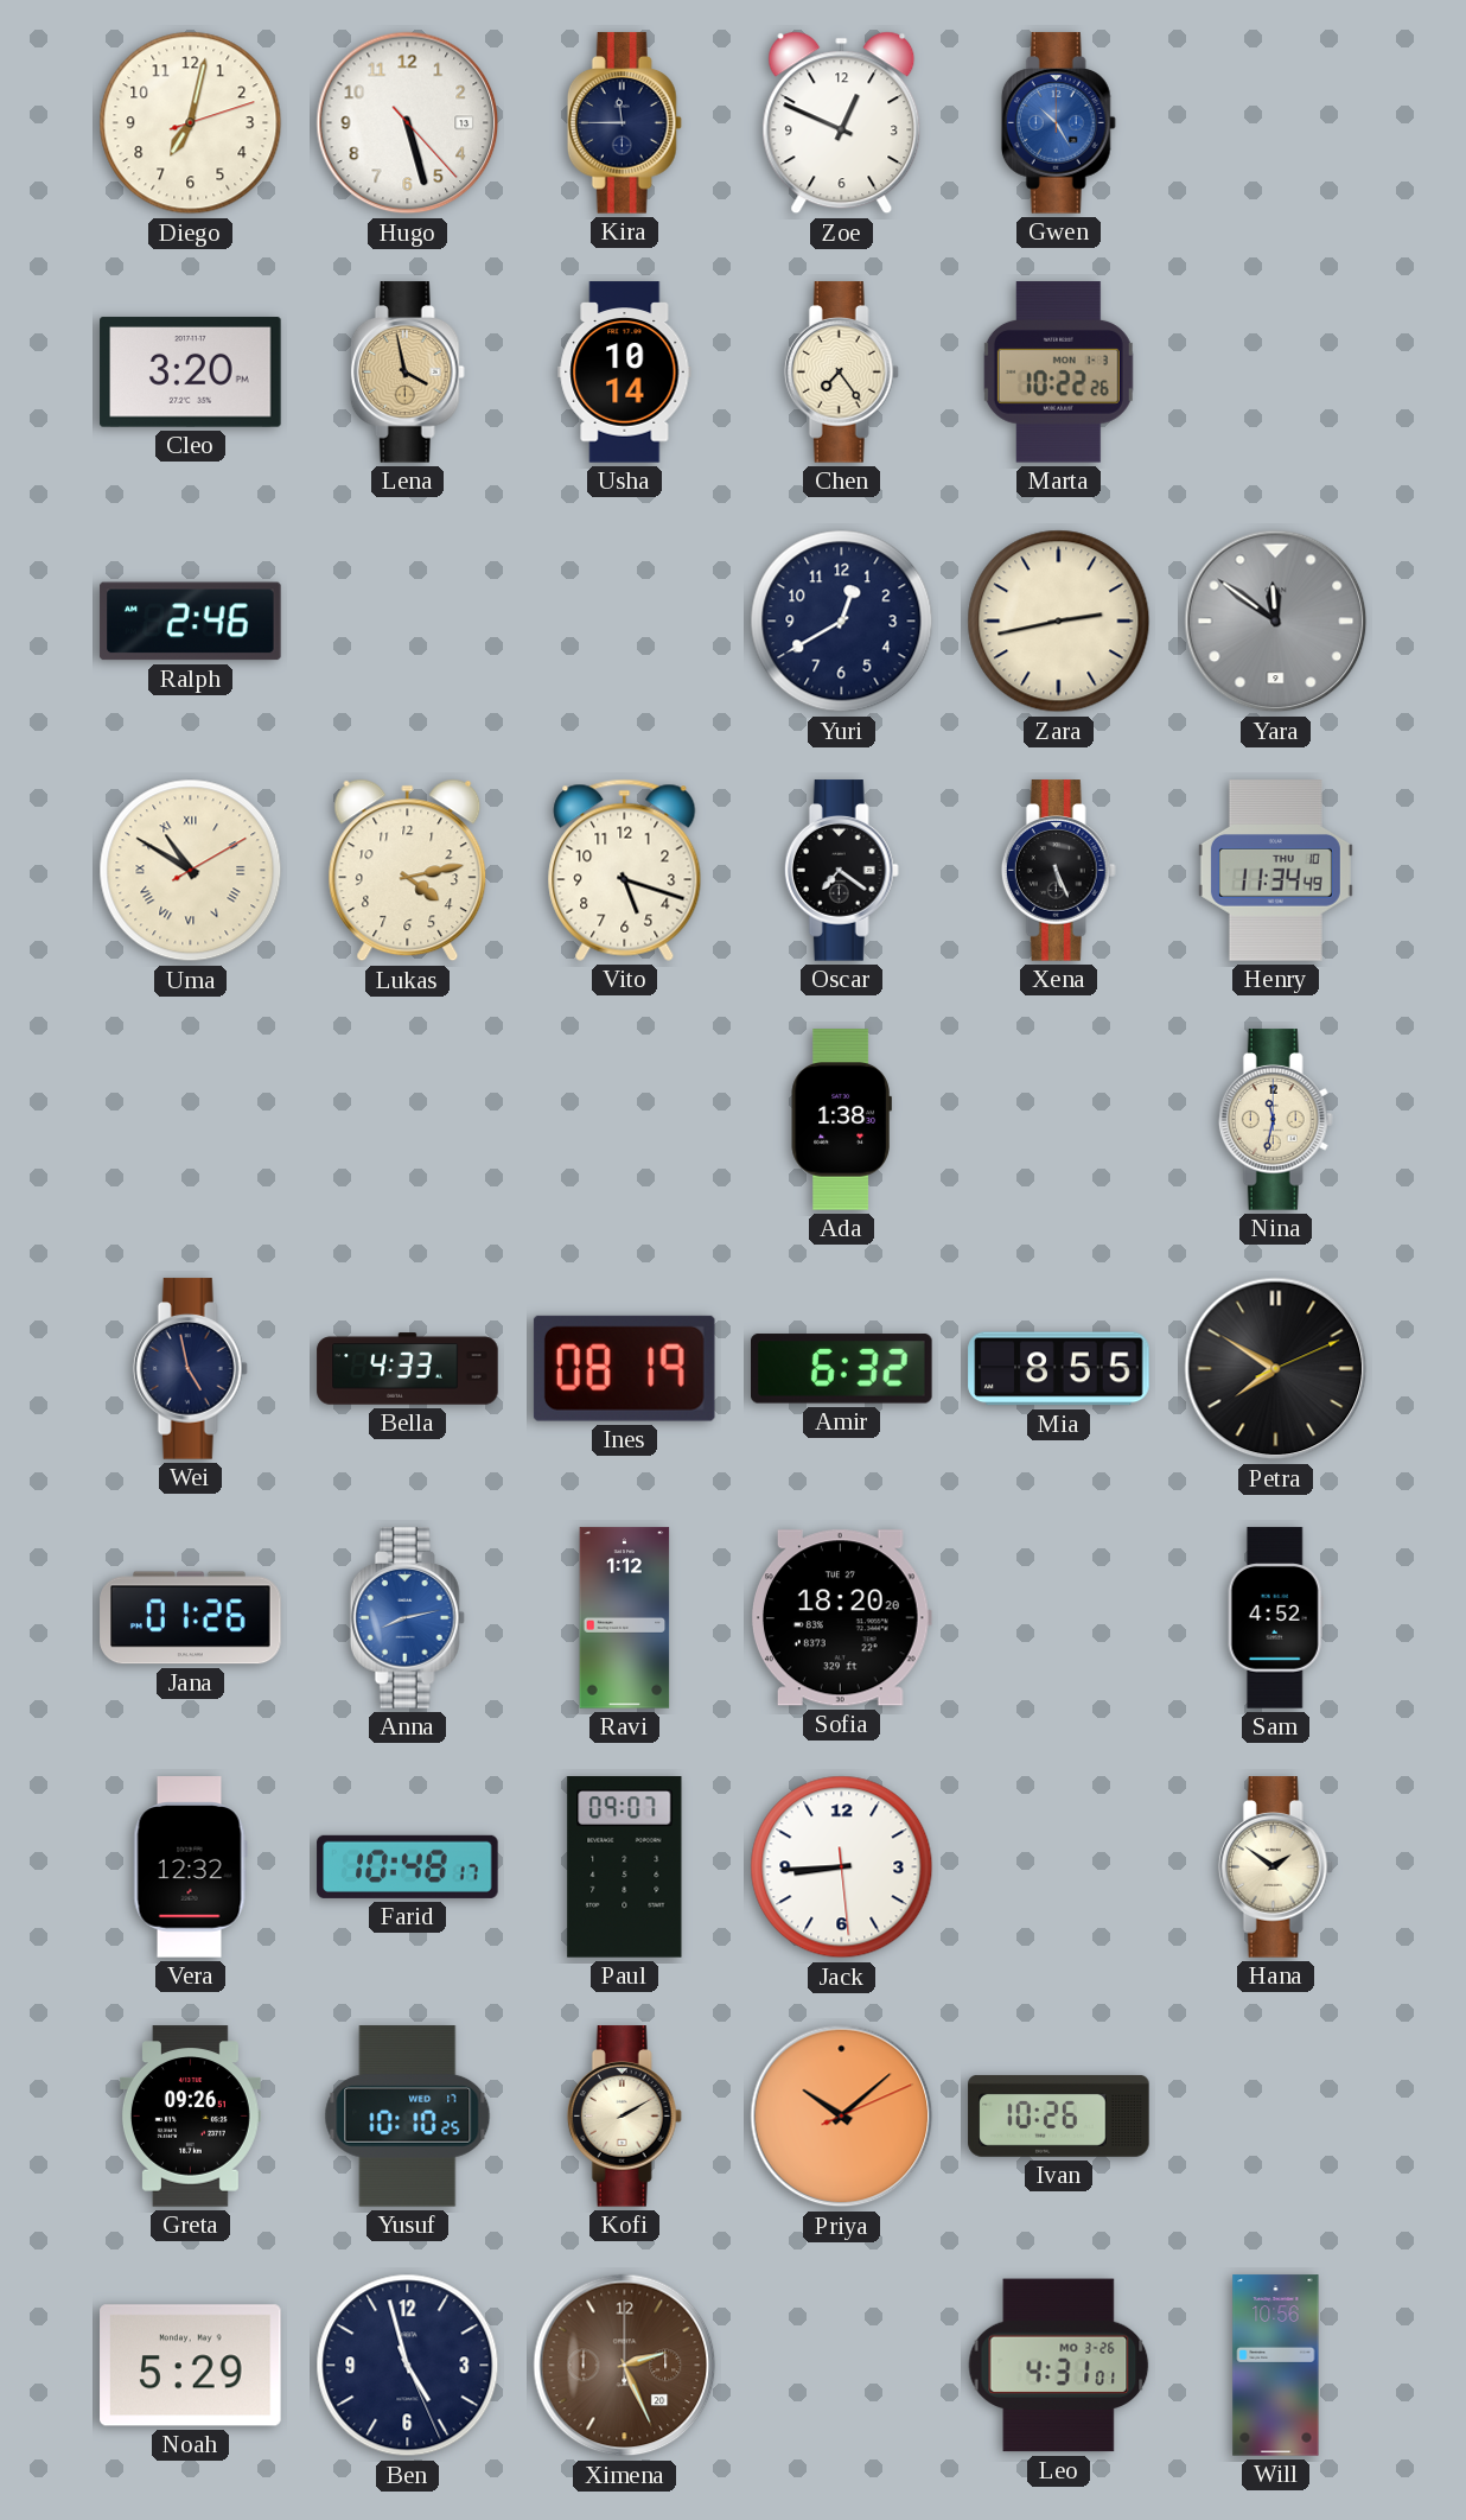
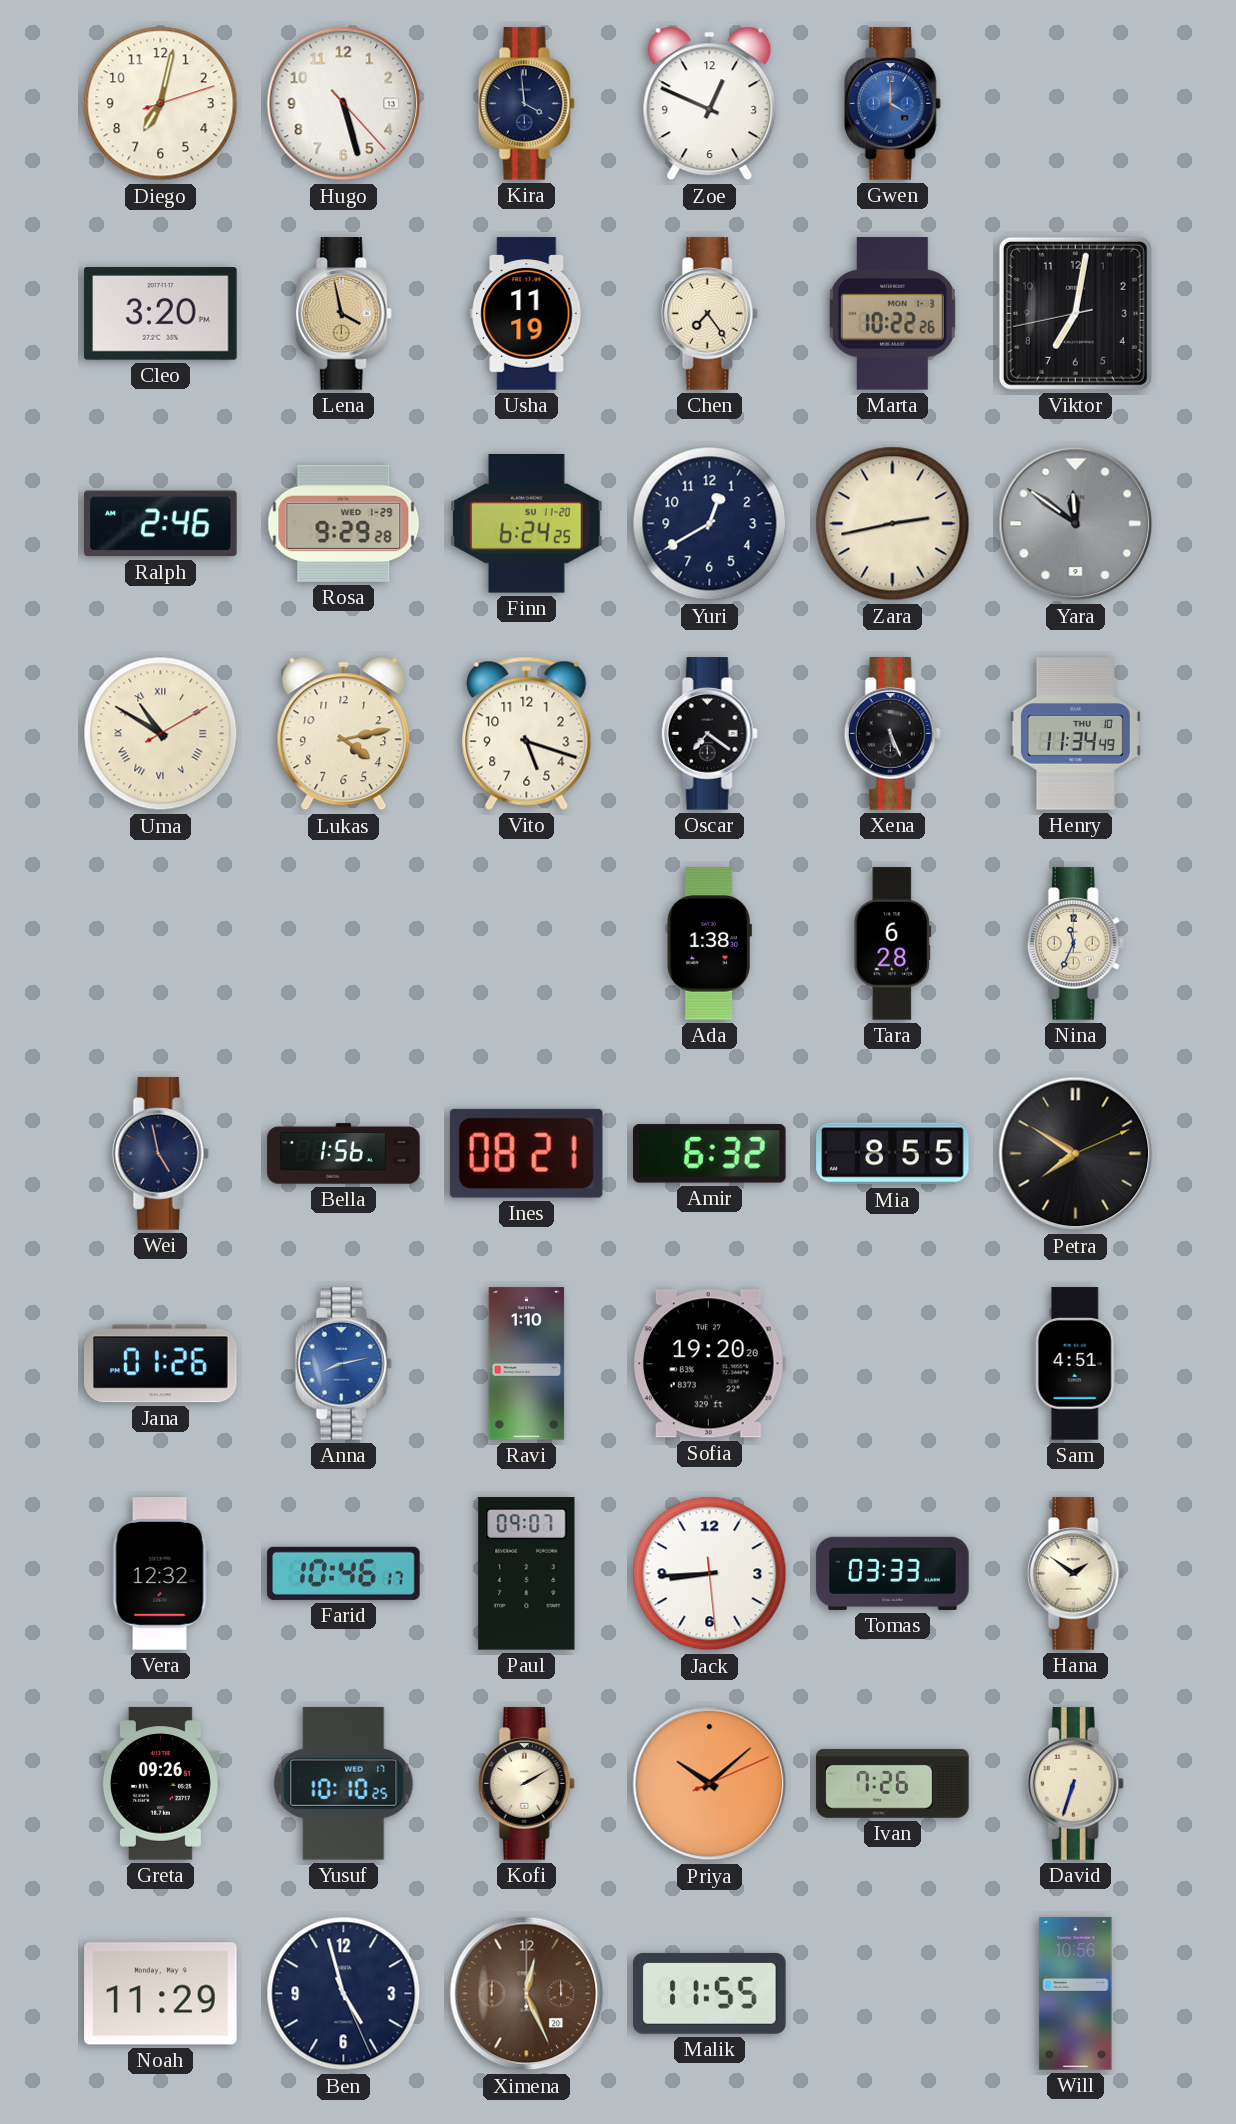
Kira: 11:45 -> 3:59 (526, 104)
Gwen: 10:25 -> 4:00 (892, 104)
Usha: 10:14 -> 11:19 (527, 314)
Viktor: none -> 7:01 (1075, 313)
Rosa: none -> 9:29 (344, 523)
Finn: none -> 6:24 (527, 524)
Tara: none -> 6:28 (893, 944)
Nina: 11:32 -> 11:34 (1075, 944)
Bella: 4:33 -> 1:56 (344, 1154)
Ines: 08:19 -> 08:21 (526, 1153)
Ravi: 1:12 -> 1:10 (527, 1364)
Sofia: 18:20 -> 19:20 (710, 1364)
Sam: 4:52 -> 4:51 (1075, 1364)
Farid: 10:48 -> 10:46 (344, 1573)
Tomas: none -> 03:33 (893, 1573)
Ivan: 10:26 -> 7:26 (893, 1783)
David: none -> 6:33 (1075, 1784)
Noah: 5:29 -> 11:29 (161, 1994)
Ximena: 2:26 -> 12:26 (527, 1994)
Malik: none -> 11:55 (710, 1993)
Leo: 4:31 -> none (1059, 2366)
